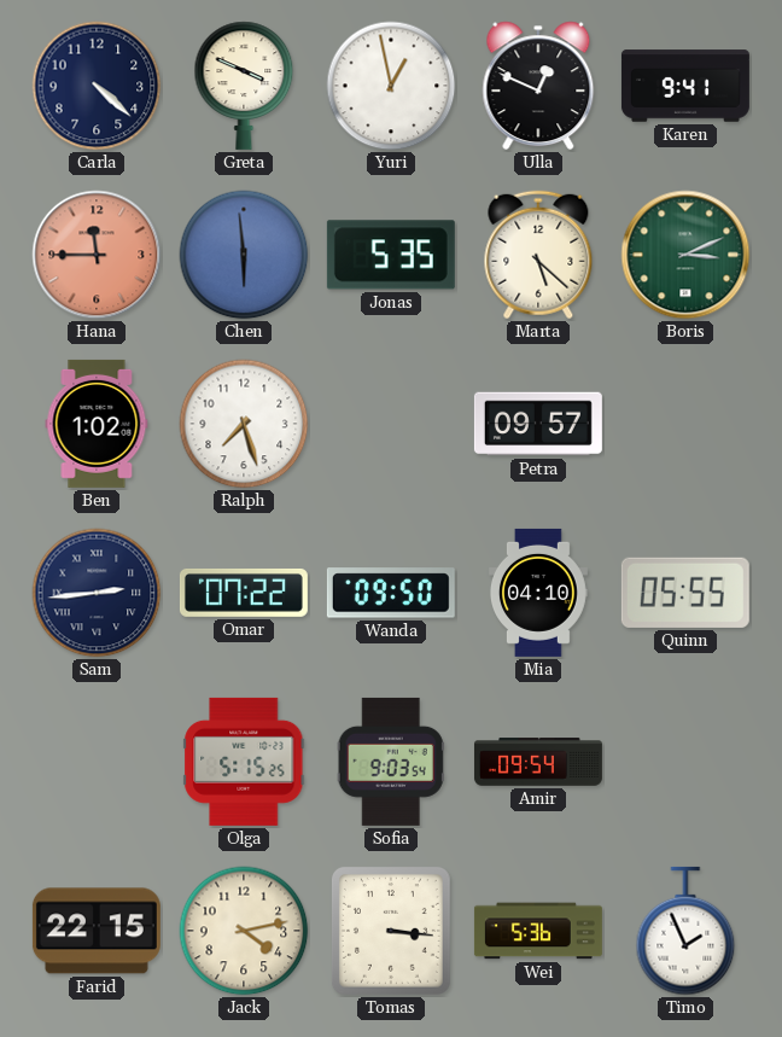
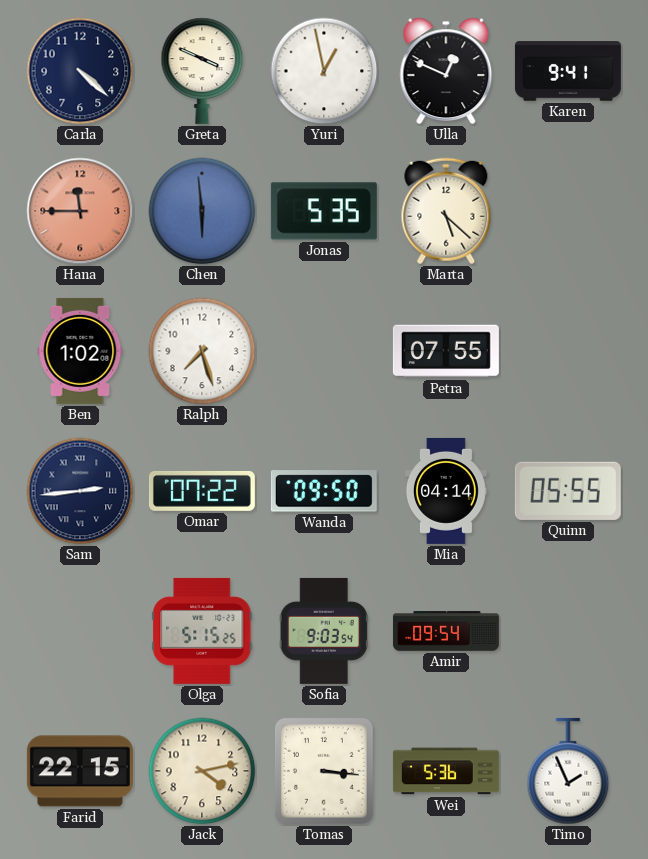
Boris: 3:11 -> none (685, 255)
Petra: 09:57 -> 07:55 (446, 351)
Mia: 04:10 -> 04:14 (447, 491)
